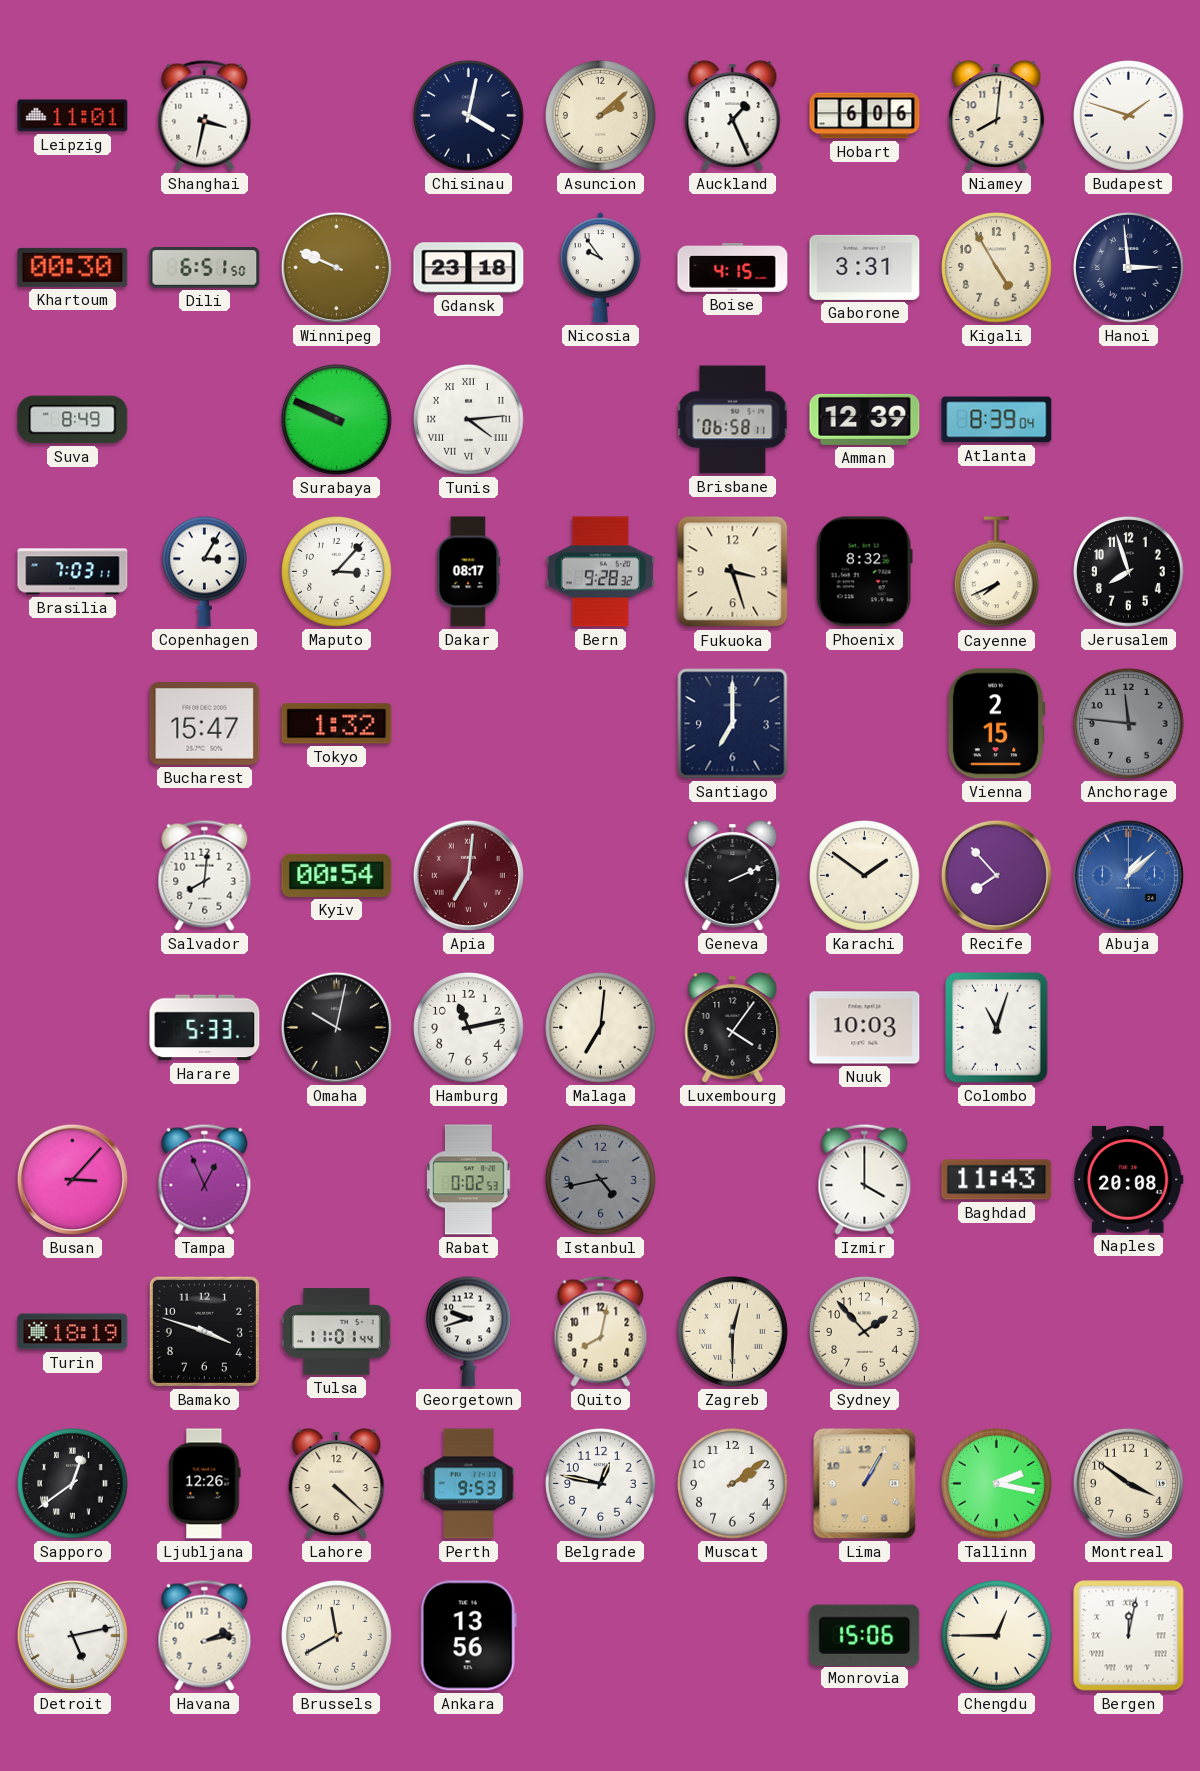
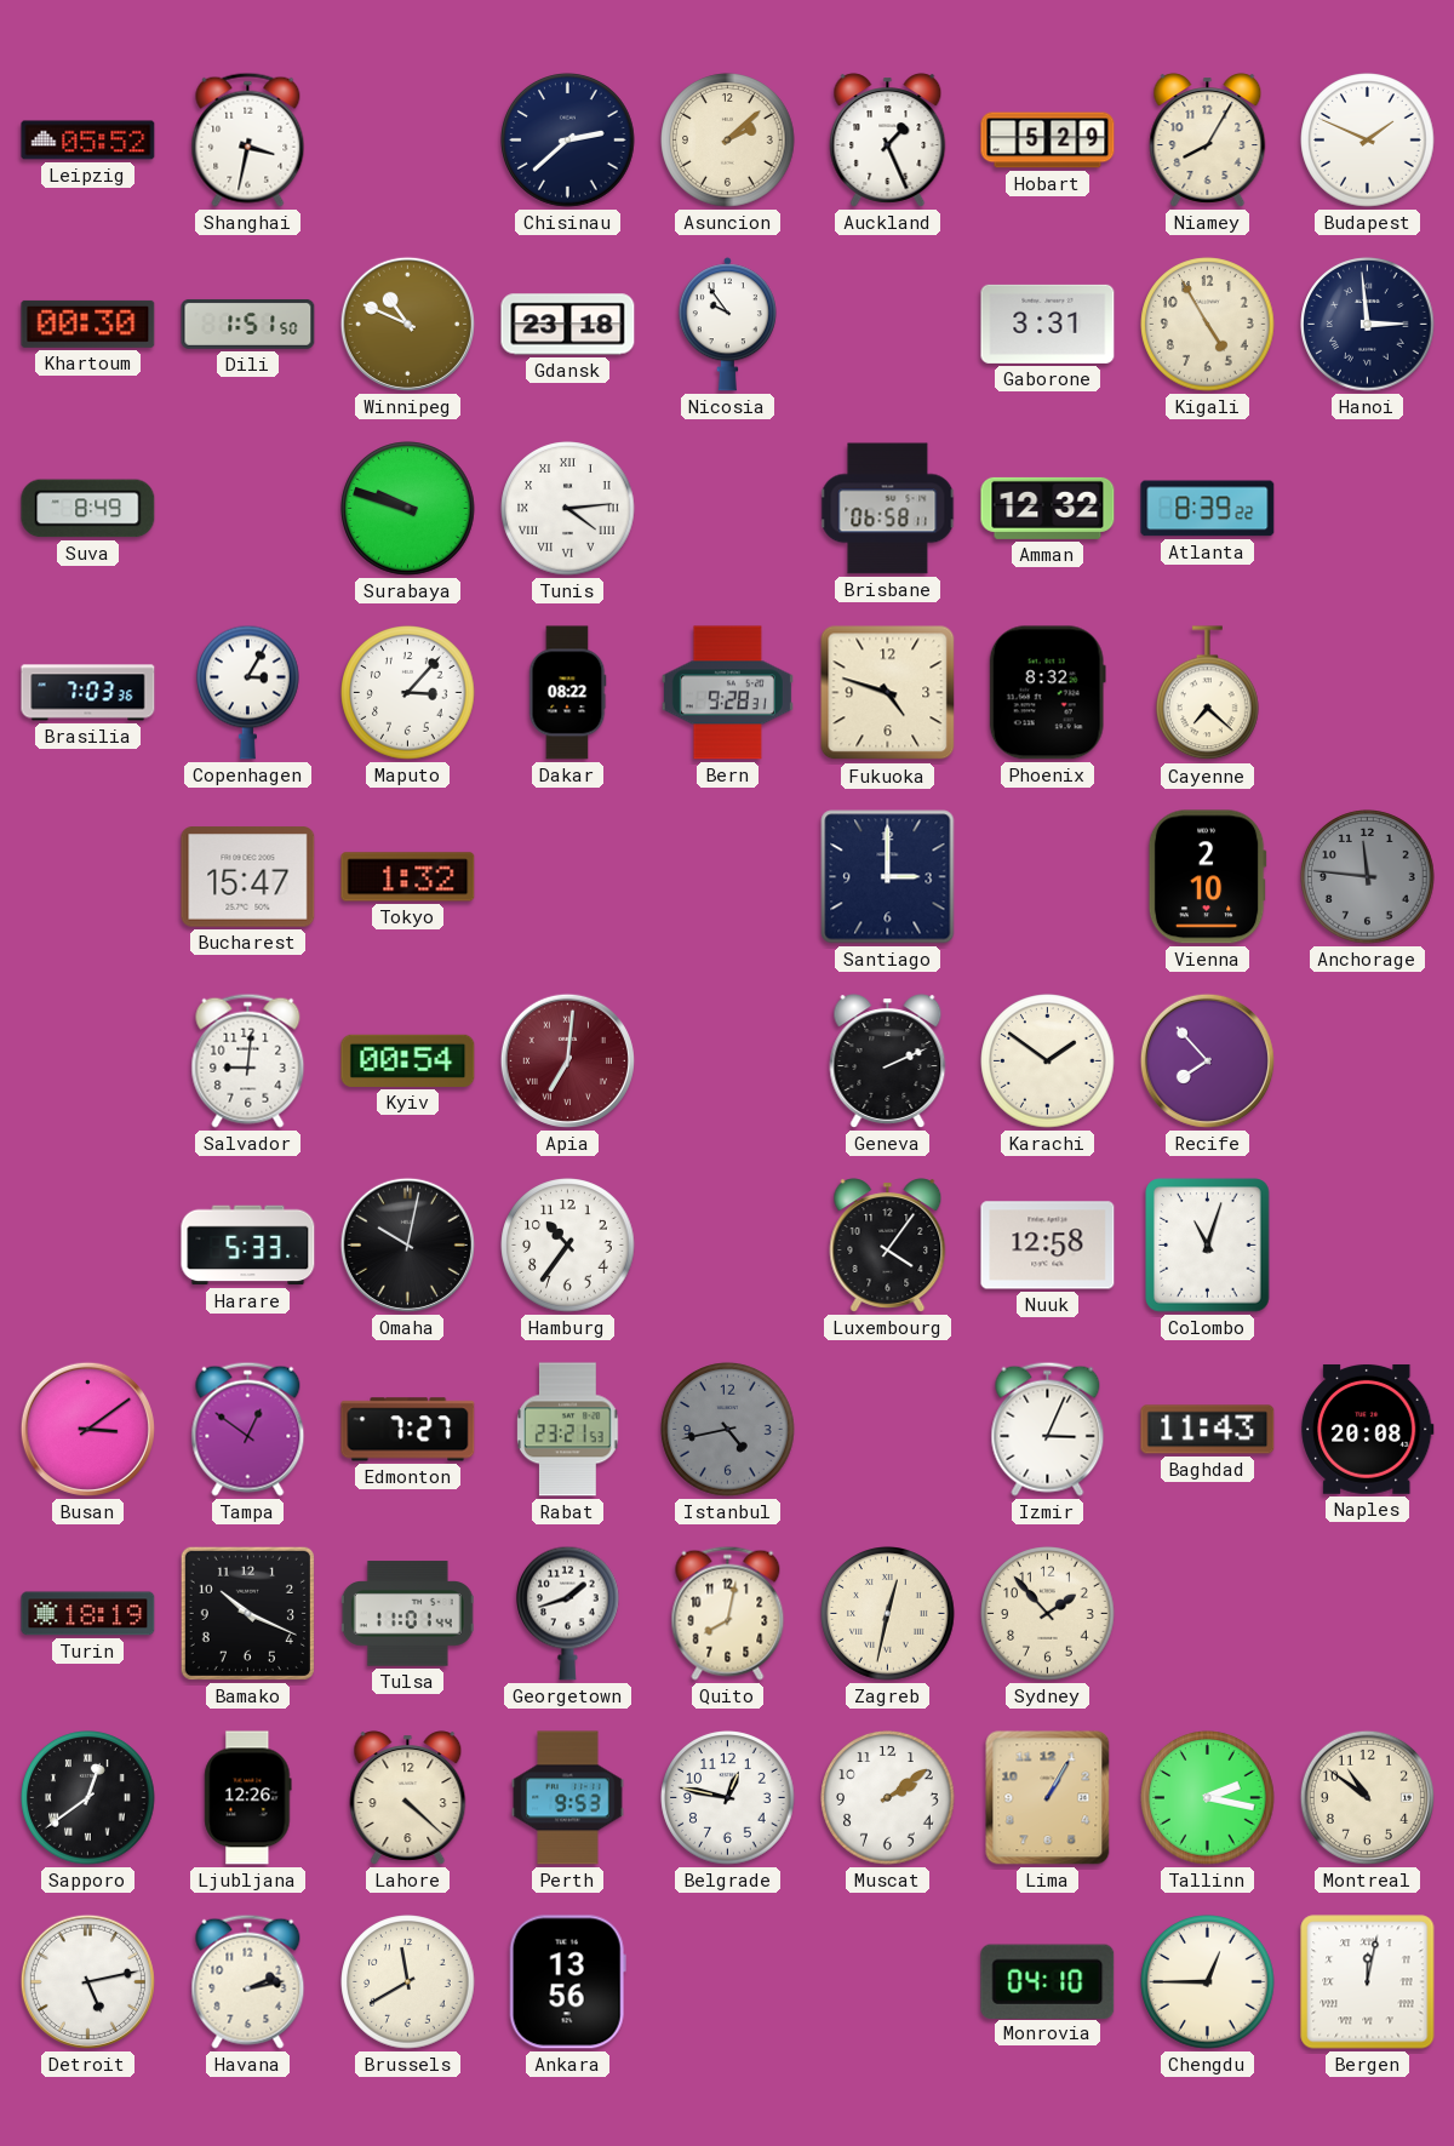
Leipzig: 11:01 -> 05:52 (88, 141)
Chisinau: 4:02 -> 2:38 (568, 141)
Hobart: 6:06 -> 5:29 (1048, 141)
Niamey: 8:01 -> 8:05 (1208, 141)
Budapest: 1:48 -> 1:49 (1368, 141)
Dili: 6:51 -> 1:51 (248, 324)
Winnipeg: 9:49 -> 10:49 (407, 324)
Boise: 4:15 -> none (733, 267)
Surabaya: 9:49 -> 9:48 (408, 509)
Amman: 12:39 -> 12:32 (1048, 508)
Atlanta: 8:39:04 -> 8:39:22 (1208, 509)
Brasilia: 7:03:11 -> 7:03:36 (88, 693)
Dakar: 08:17 -> 08:22 (567, 693)
Bern: 9:28:32 -> 9:28:31 (727, 693)
Fukuoka: 3:27 -> 4:48 (888, 693)
Cayenne: 7:41 -> 7:22 (1208, 693)
Jerusalem: 7:57 -> none (1129, 572)
Santiago: 7:00 -> 3:00 (888, 877)
Vienna: 2:15 -> 2:10 (1207, 877)
Salvador: 8:01 -> 9:01 (248, 1060)
Abuja: 1:08 -> none (1128, 875)
Hamburg: 11:13 -> 10:36 (568, 1246)
Malaga: 7:01 -> none (601, 1028)
Nuuk: 10:03 -> 12:58 (1048, 1246)
Busan: 3:07 -> 3:09 (87, 1429)
Tampa: 12:56 -> 12:51 (248, 1429)
Edmonton: none -> 7:27 (408, 1430)
Rabat: 0:02 -> 23:21 (568, 1430)
Izmir: 4:00 -> 3:04 (1048, 1429)
Bamako: 3:48 -> 10:19 (247, 1613)
Georgetown: 9:42 -> 1:42 (568, 1613)
Zagreb: 12:30 -> 12:32 (888, 1614)
Montreal: 3:51 -> 10:51 (1367, 1797)
Monrovia: 15:06 -> 04:10 (1048, 1981)
